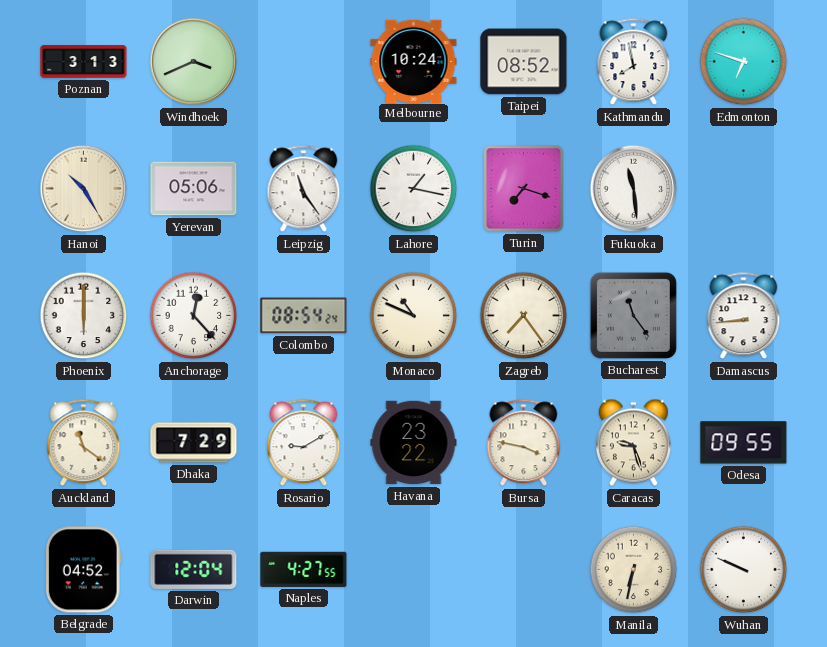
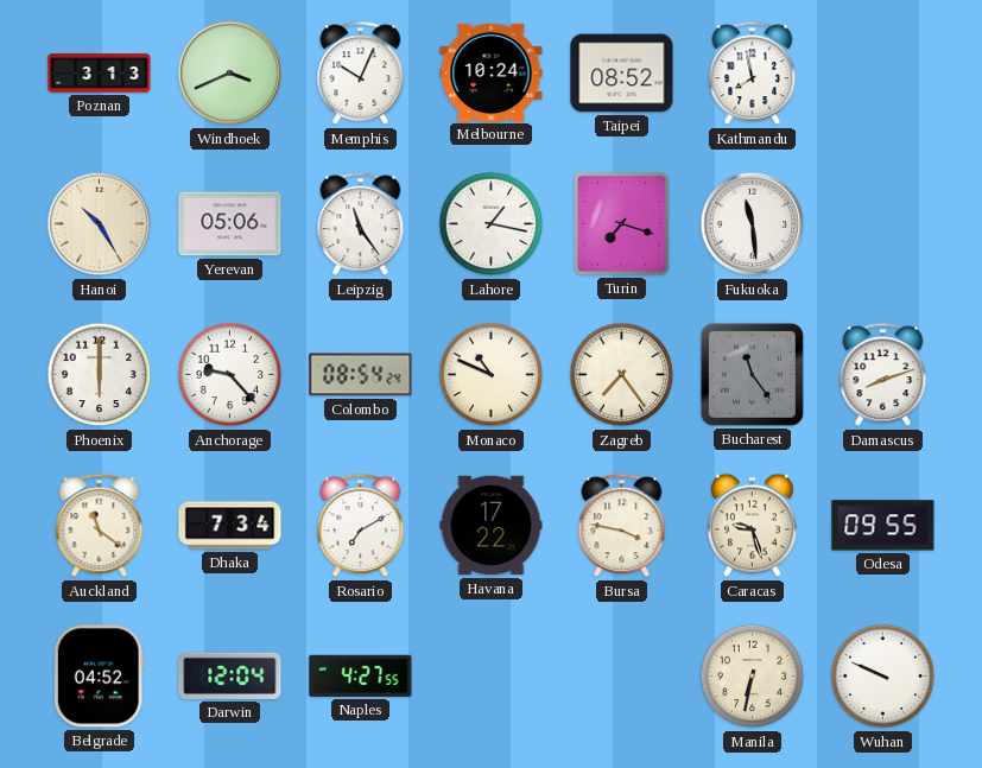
Memphis: none -> 10:04 (361, 74)
Edmonton: 6:48 -> none (744, 62)
Anchorage: 12:23 -> 9:23 (230, 375)
Damascus: 8:44 -> 8:12 (883, 375)
Dhaka: 7:29 -> 7:34 (230, 526)
Rosario: 9:10 -> 7:10 (361, 526)
Havana: 23:22 -> 17:22 (492, 526)
